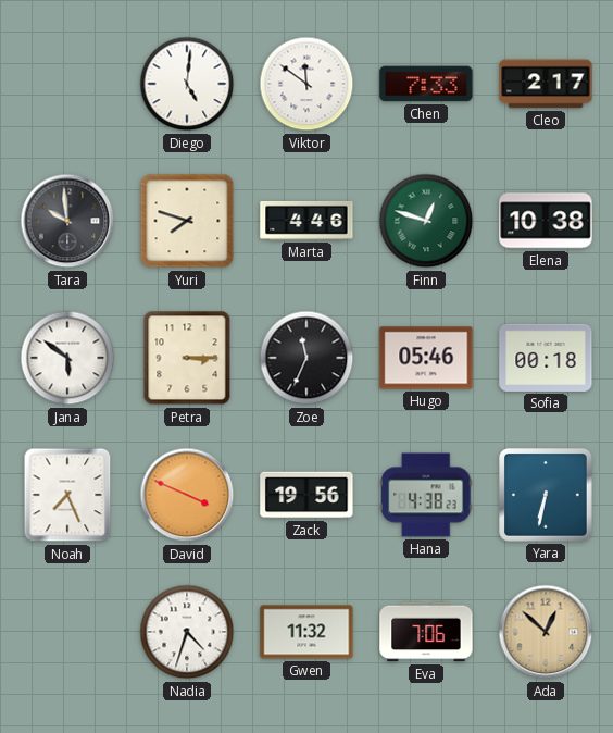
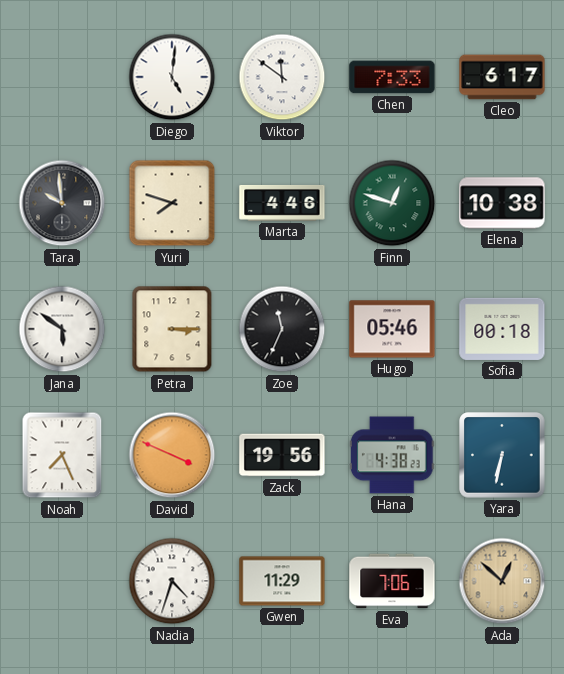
Cleo: 2:17 -> 6:17 (502, 77)
Gwen: 11:32 -> 11:29 (282, 581)
